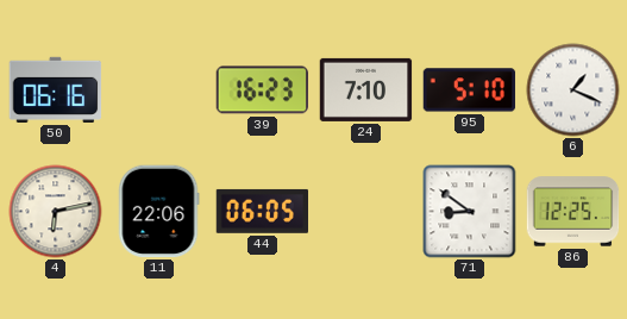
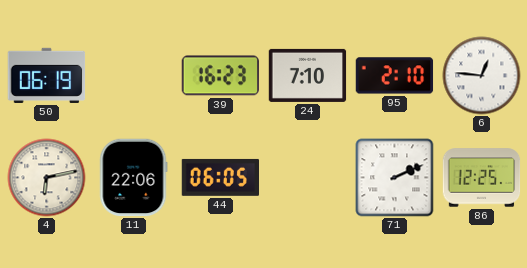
50: 06:16 -> 06:19 (47, 75)
95: 5:10 -> 2:10 (395, 76)
6: 1:19 -> 12:46 (482, 76)
71: 8:51 -> 2:11 (395, 178)
